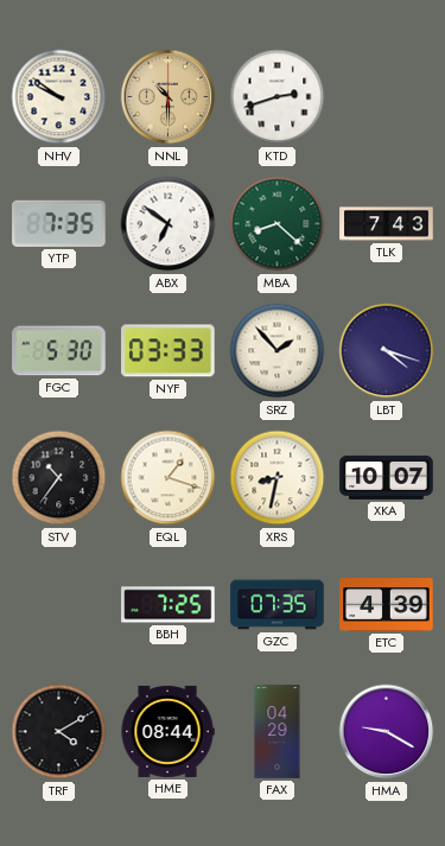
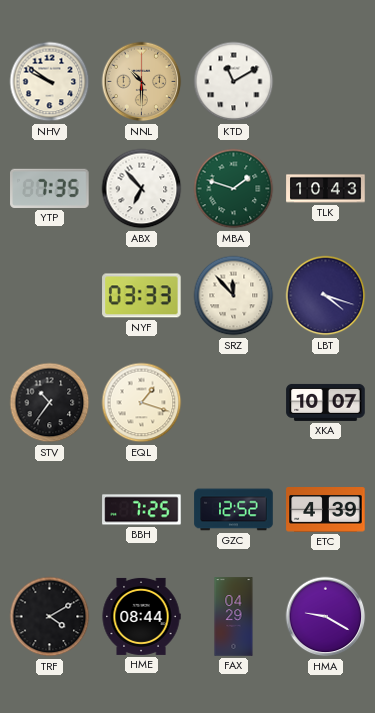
KTD: 2:42 -> 11:10 (234, 82)
ABX: 6:51 -> 6:53 (142, 189)
MBA: 8:22 -> 1:48 (234, 189)
TLK: 7:43 -> 10:43 (326, 189)
FGC: 5:30 -> none (59, 351)
SRZ: 1:53 -> 11:53 (234, 296)
XRS: 8:32 -> none (278, 478)
GZC: 07:35 -> 12:52 (234, 510)
